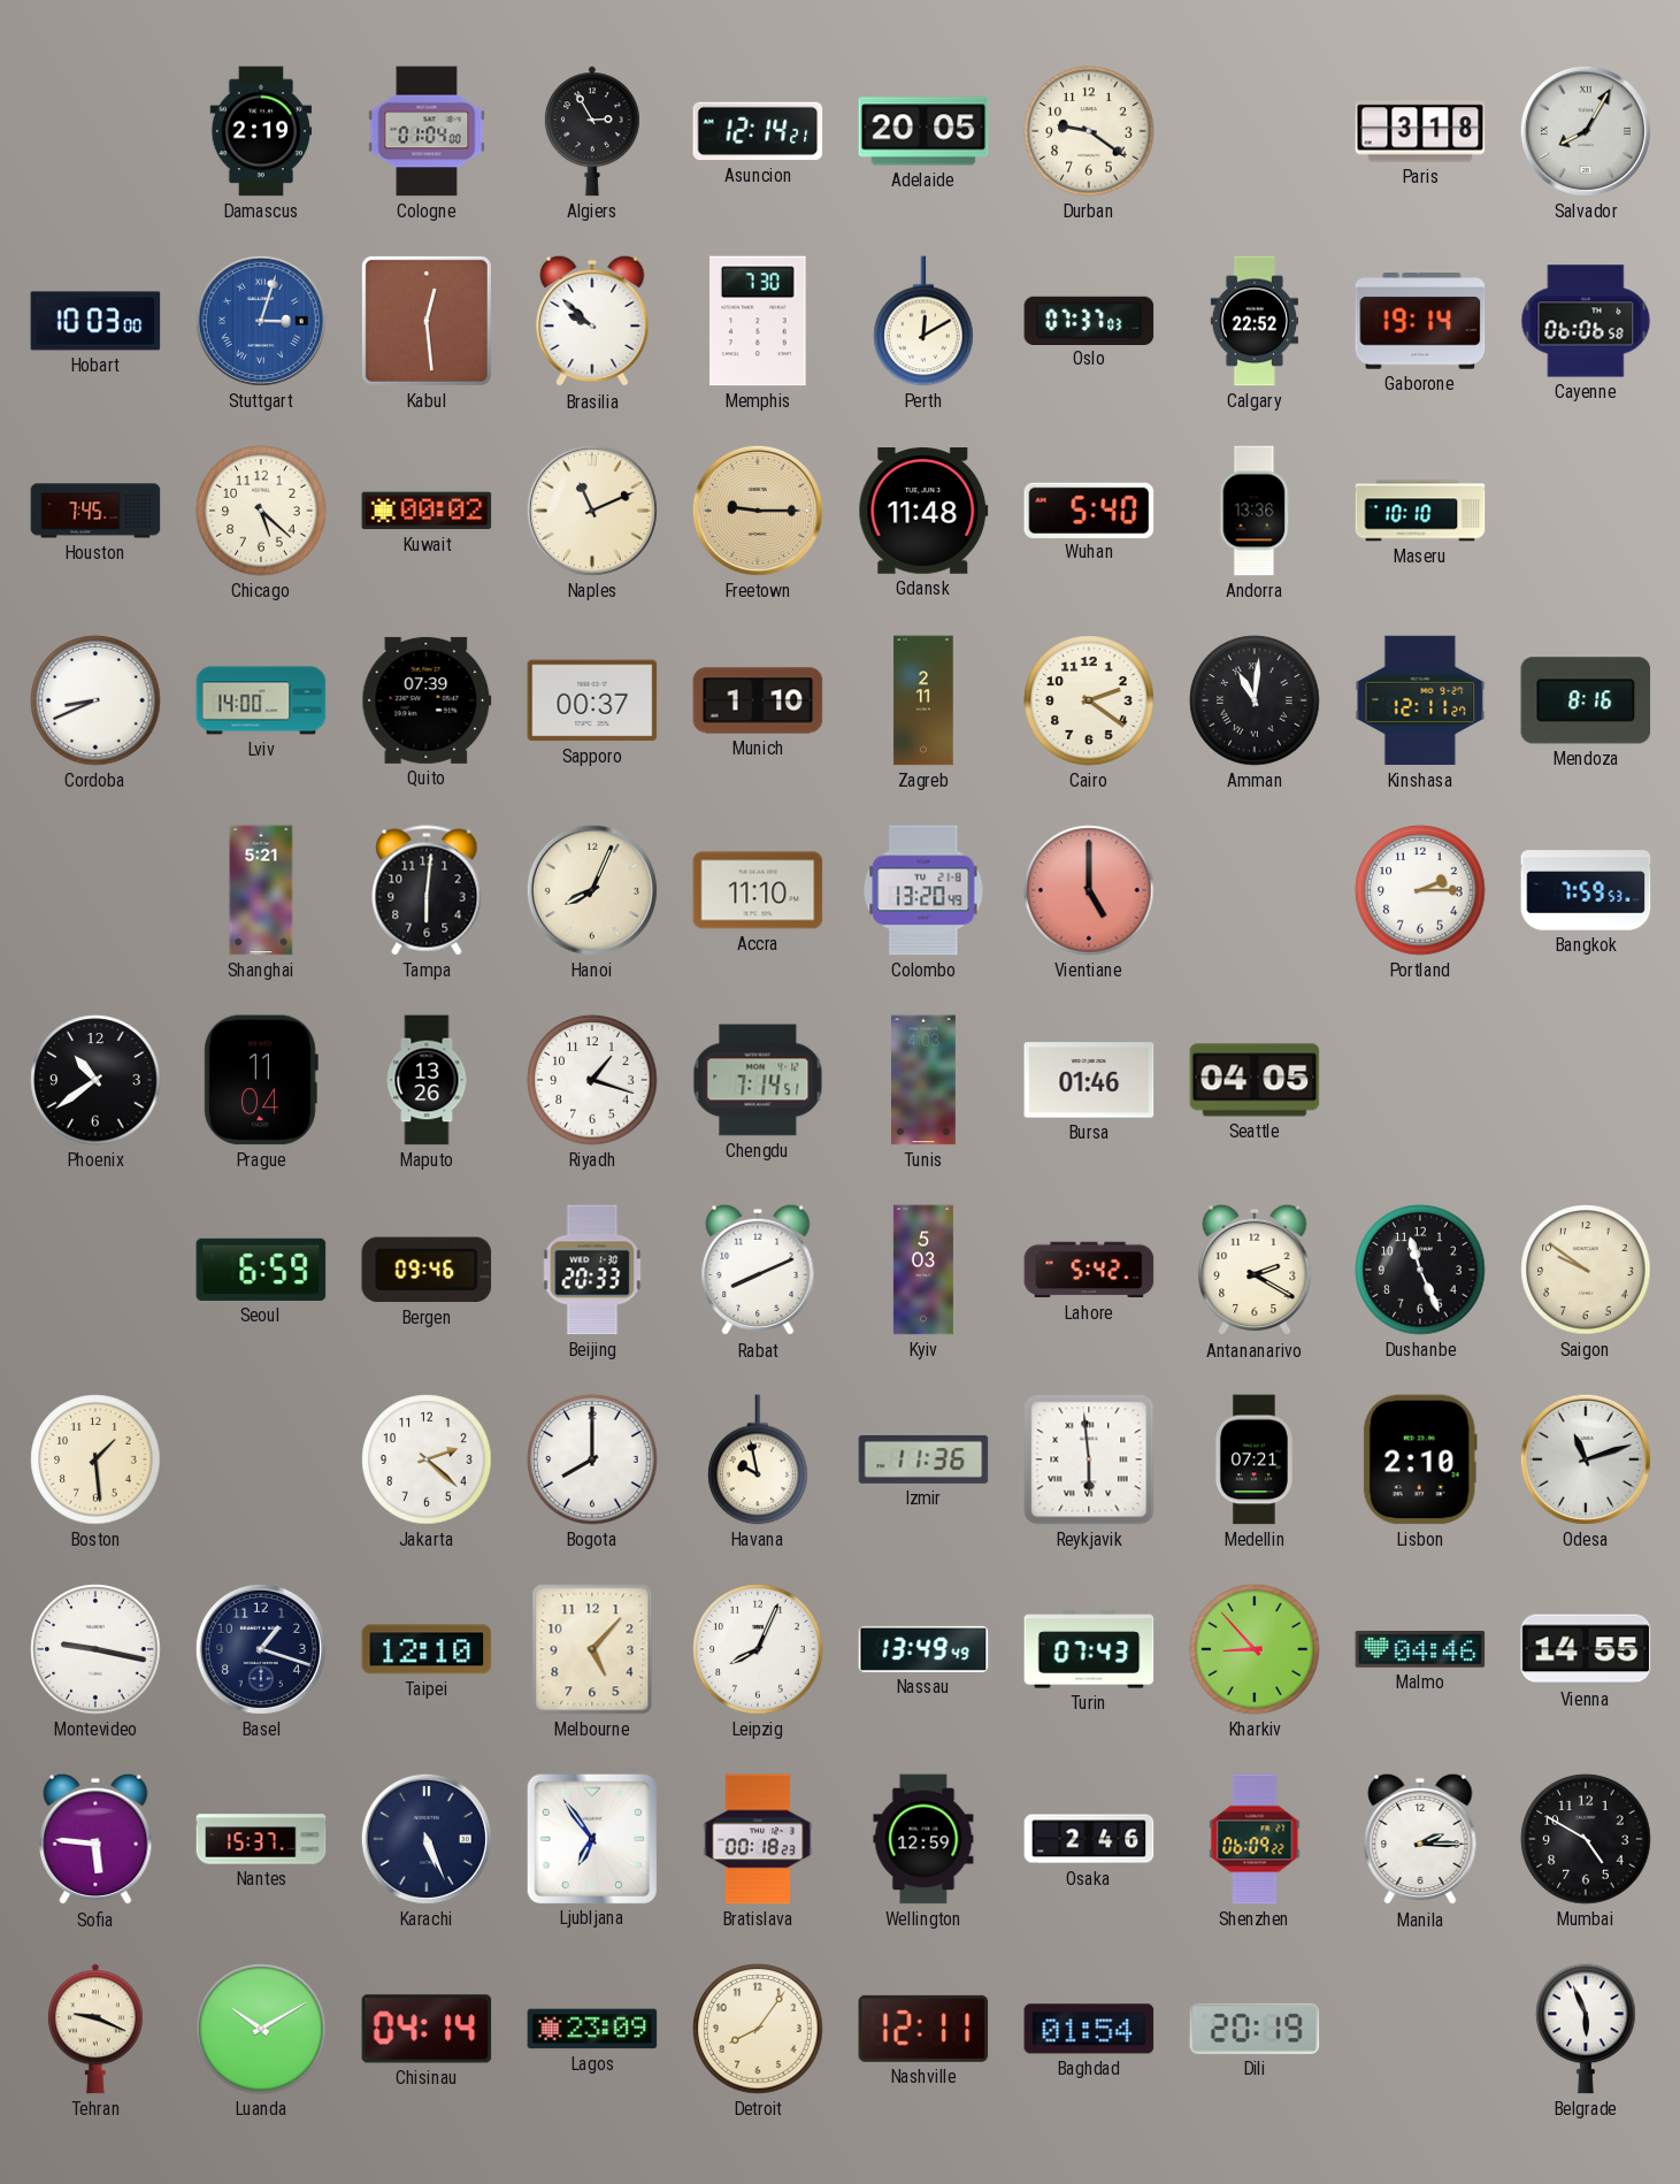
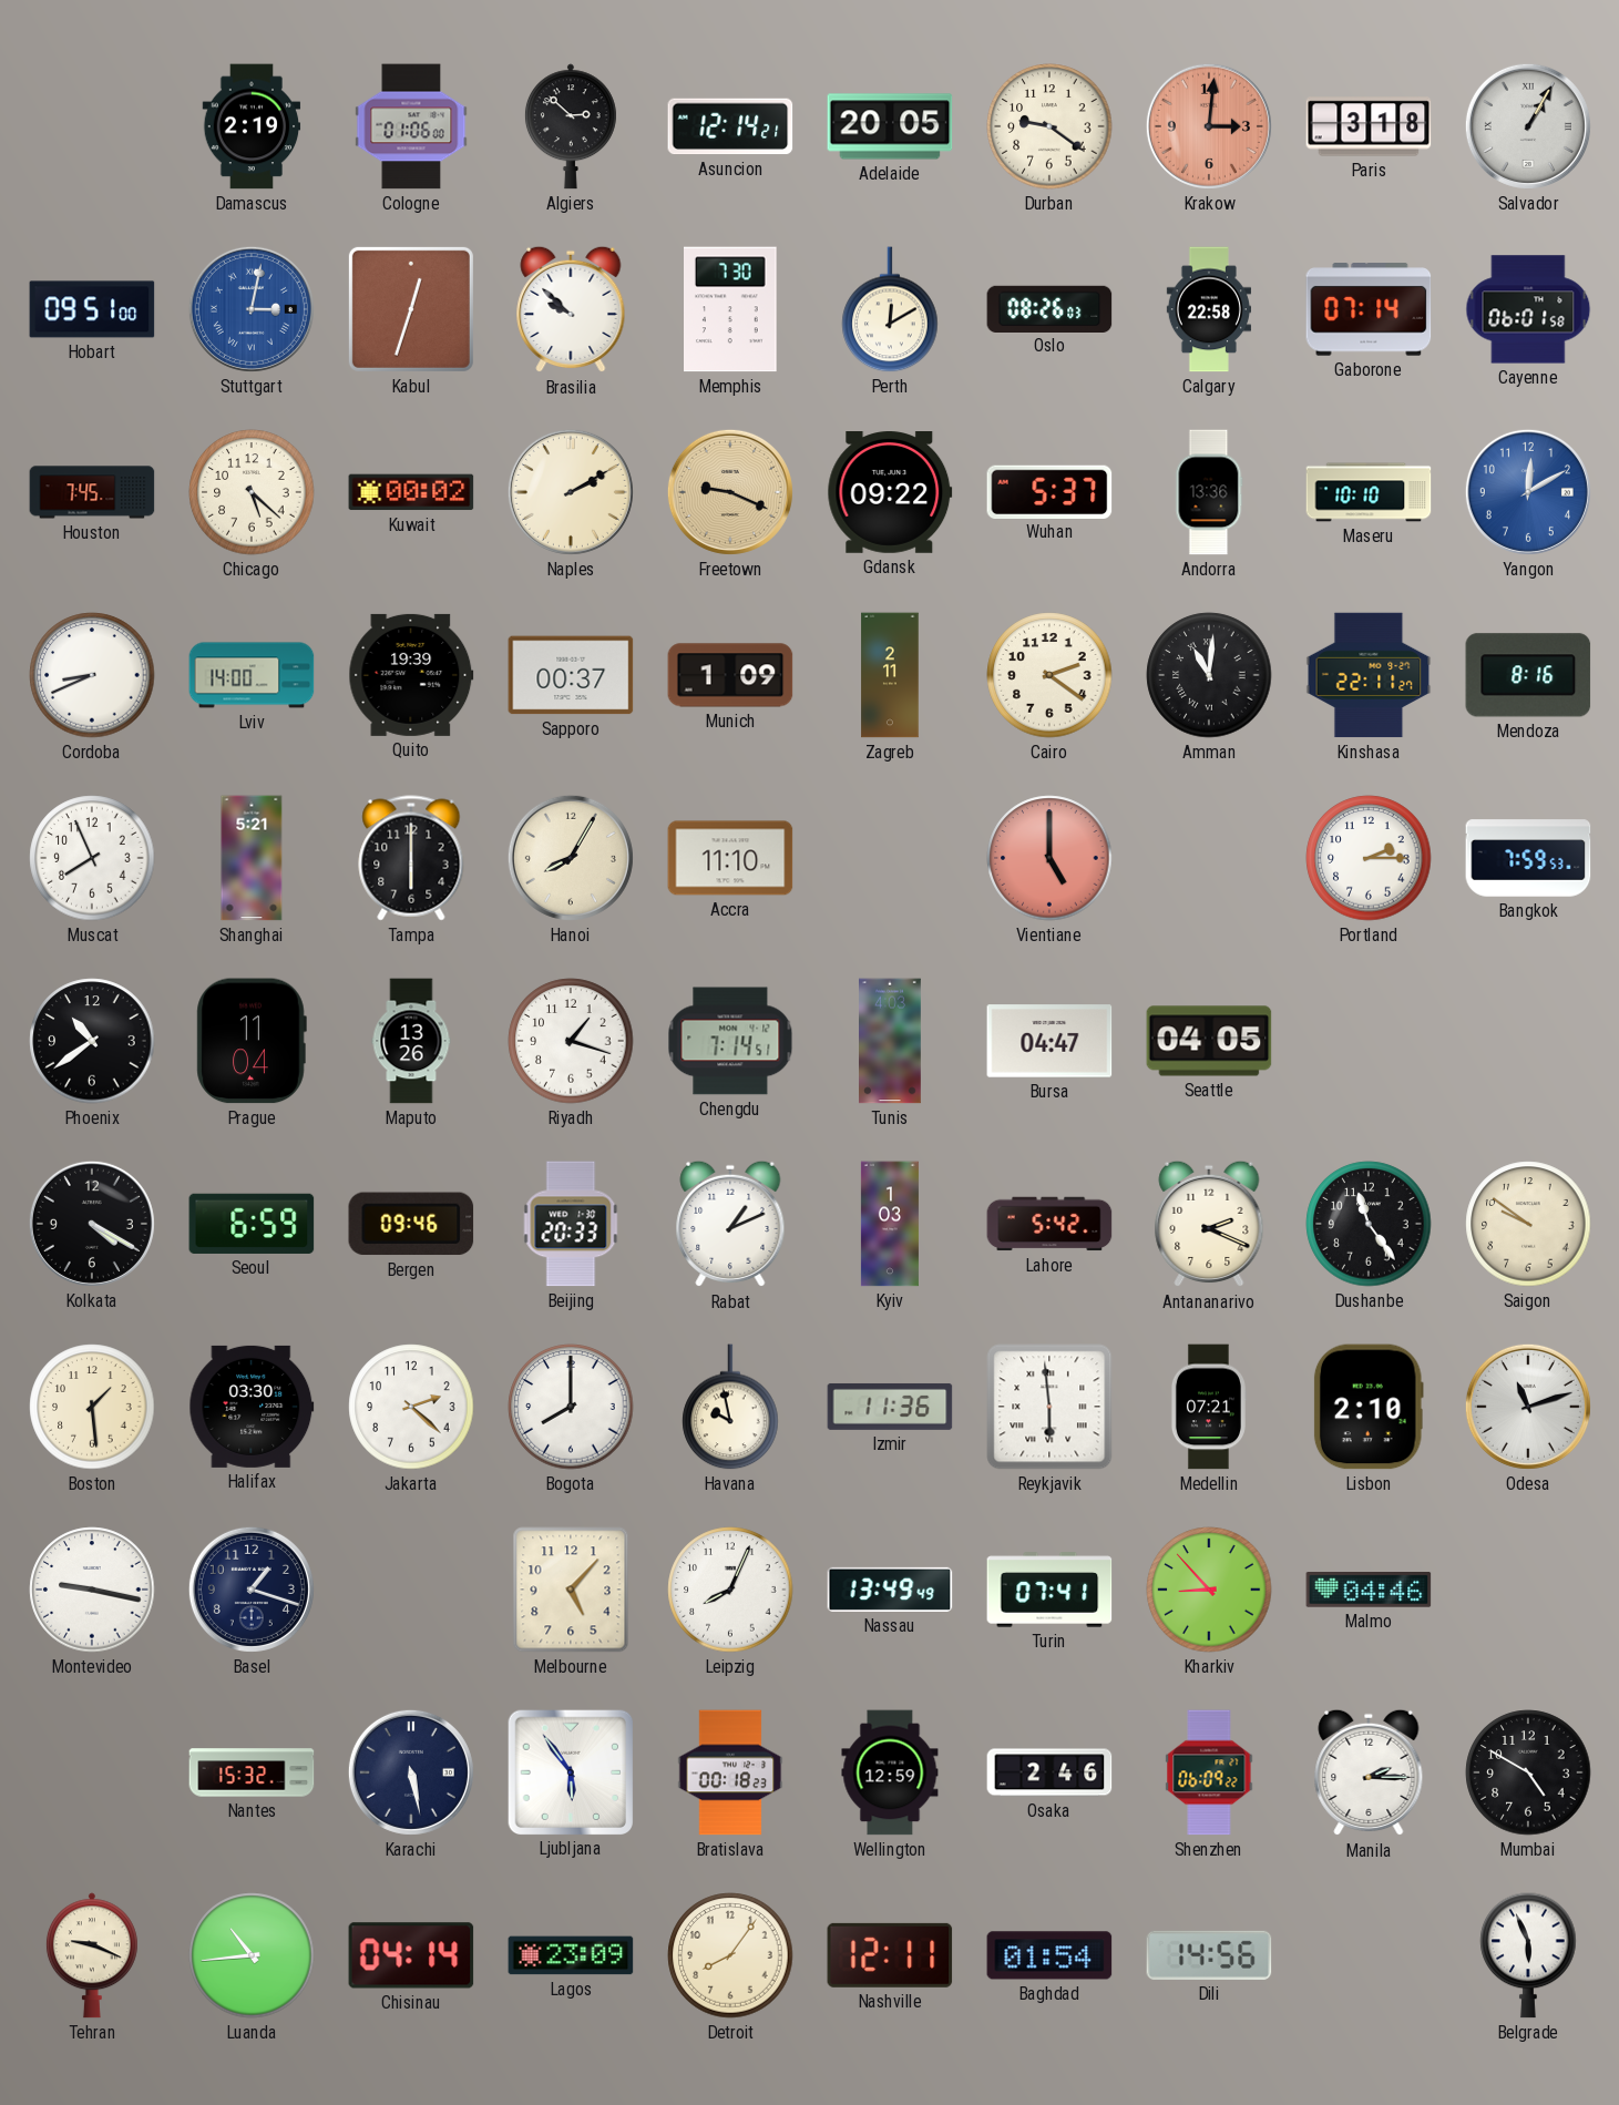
Cologne: 01:04 -> 01:06 (411, 126)
Algiers: 2:55 -> 2:52 (571, 126)
Krakow: none -> 3:01 (1209, 126)
Salvador: 8:05 -> 1:05 (1528, 126)
Hobart: 10:03 -> 09:51 (92, 309)
Stuttgart: 3:03 -> 3:02 (252, 309)
Kabul: 12:29 -> 12:33 (411, 309)
Oslo: 07:37 -> 08:26 (1049, 308)
Calgary: 22:52 -> 22:58 (1208, 309)
Gaborone: 19:14 -> 07:14 (1369, 309)
Cayenne: 06:06 -> 06:01 (1528, 309)
Naples: 11:11 -> 2:10 (571, 492)
Freetown: 9:15 -> 9:19 (730, 492)
Gdansk: 11:48 -> 09:22 (890, 493)
Wuhan: 5:40 -> 5:37 (1049, 491)
Yangon: none -> 12:10 (1528, 492)
Quito: 07:39 -> 19:39 (411, 675)
Munich: 1:10 -> 1:09 (730, 675)
Kinshasa: 12:11 -> 22:11 (1369, 675)
Muscat: none -> 7:56 (92, 858)
Tampa: 6:01 -> 6:00 (411, 858)
Hanoi: 8:04 -> 8:05 (571, 858)
Colombo: 13:20 -> none (923, 890)
Bursa: 01:46 -> 04:47 (1049, 1041)
Kolkata: none -> 4:20 (92, 1224)
Rabat: 8:11 -> 1:11 (730, 1224)
Kyiv: 5:03 -> 1:03 (890, 1224)
Antananarivo: 2:20 -> 2:19 (1209, 1224)
Dushanbe: 11:26 -> 11:24 (1369, 1224)
Halifax: none -> 03:30 (252, 1407)
Taipei: 12:10 -> none (427, 1649)
Turin: 07:43 -> 07:41 (1049, 1590)
Vienna: 14:55 -> none (1586, 1649)
Sofia: 5:46 -> none (95, 1839)
Nantes: 15:37 -> 15:32 (252, 1772)
Karachi: 5:26 -> 5:28 (411, 1772)
Ljubljana: 6:54 -> 5:54 (570, 1771)
Luanda: 10:10 -> 10:44 (252, 1955)
Dili: 20:19 -> 14:56 (1209, 1955)
